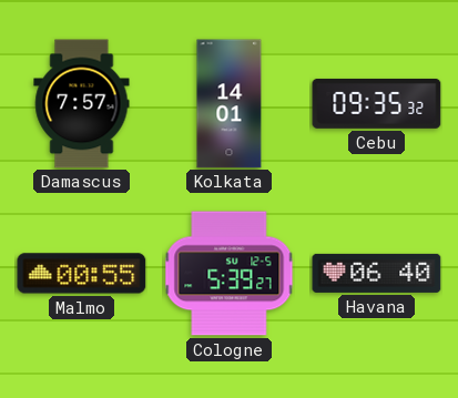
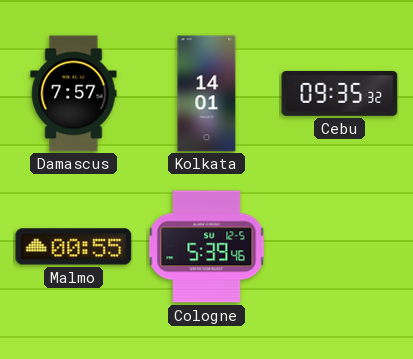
Cologne: 5:39:27 -> 5:39:46 (207, 247)
Havana: 06:40 -> none (377, 273)
